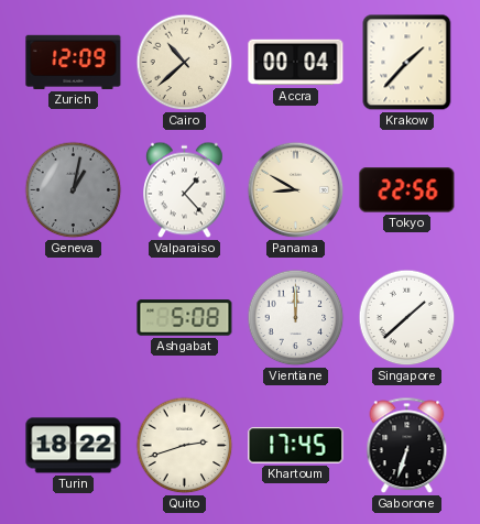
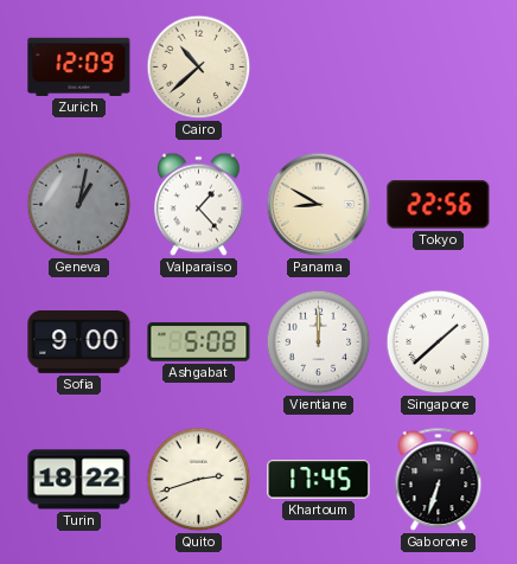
Accra: 00:04 -> none (296, 63)
Krakow: 1:37 -> none (407, 63)
Sofia: none -> 9:00 (79, 342)
